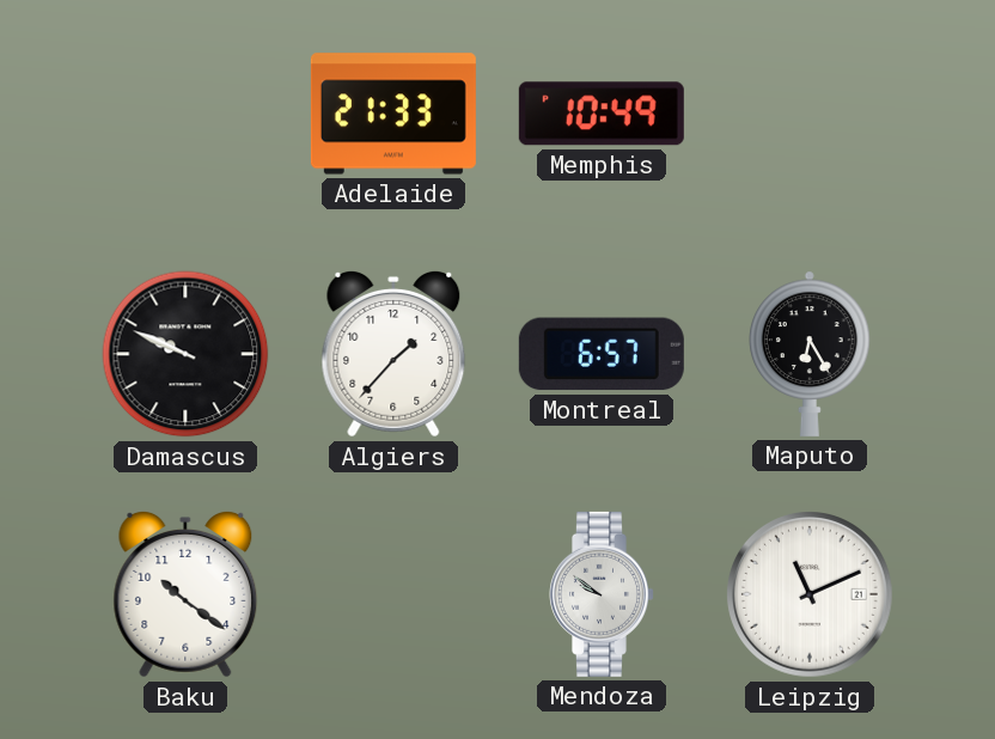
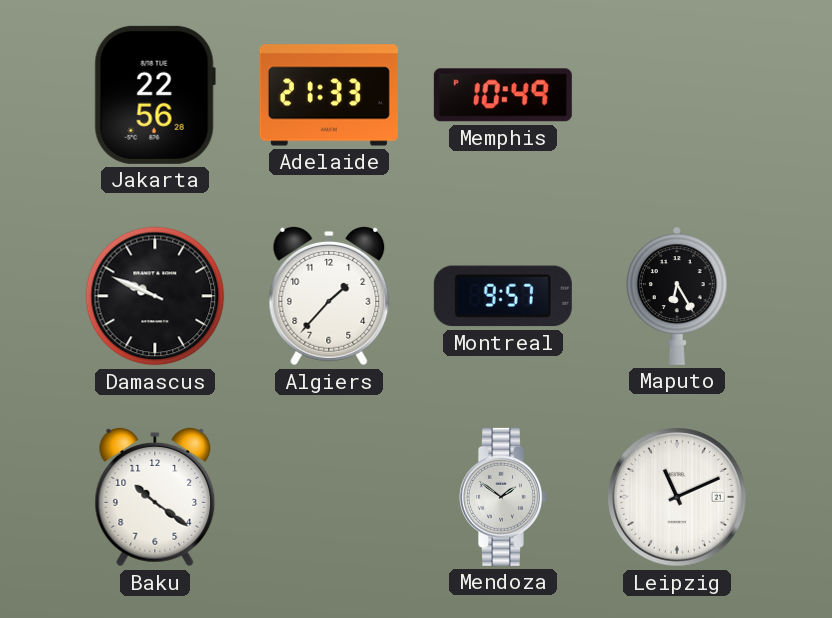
Jakarta: none -> 22:56 (155, 95)
Montreal: 6:57 -> 9:57 (503, 296)
Mendoza: 9:51 -> 1:51 (504, 497)
